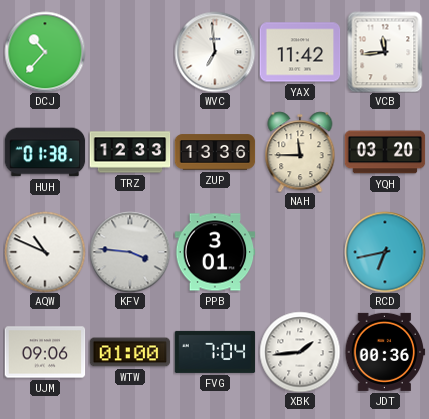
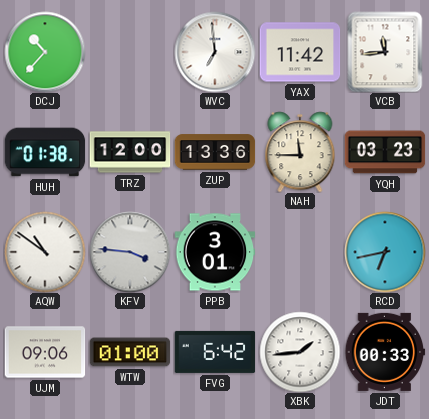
TRZ: 12:33 -> 12:00 (130, 152)
YQH: 03:20 -> 03:23 (385, 152)
AQW: 10:49 -> 10:51 (45, 252)
FVG: 7:04 -> 6:42 (215, 352)
JDT: 00:36 -> 00:33 (385, 352)
